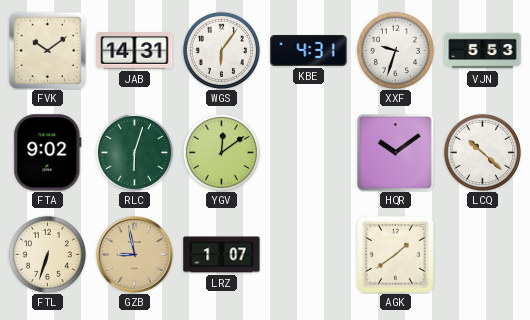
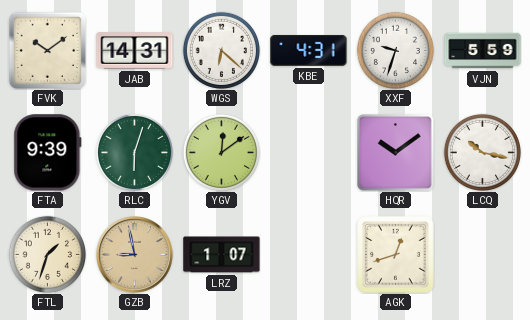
WGS: 6:06 -> 6:22 (221, 50)
VJN: 5:53 -> 5:59 (483, 51)
FTA: 9:02 -> 9:39 (48, 153)
LCQ: 10:22 -> 10:17 (482, 152)
FTL: 6:33 -> 1:33 (47, 254)
AGK: 1:39 -> 12:42 (396, 255)
